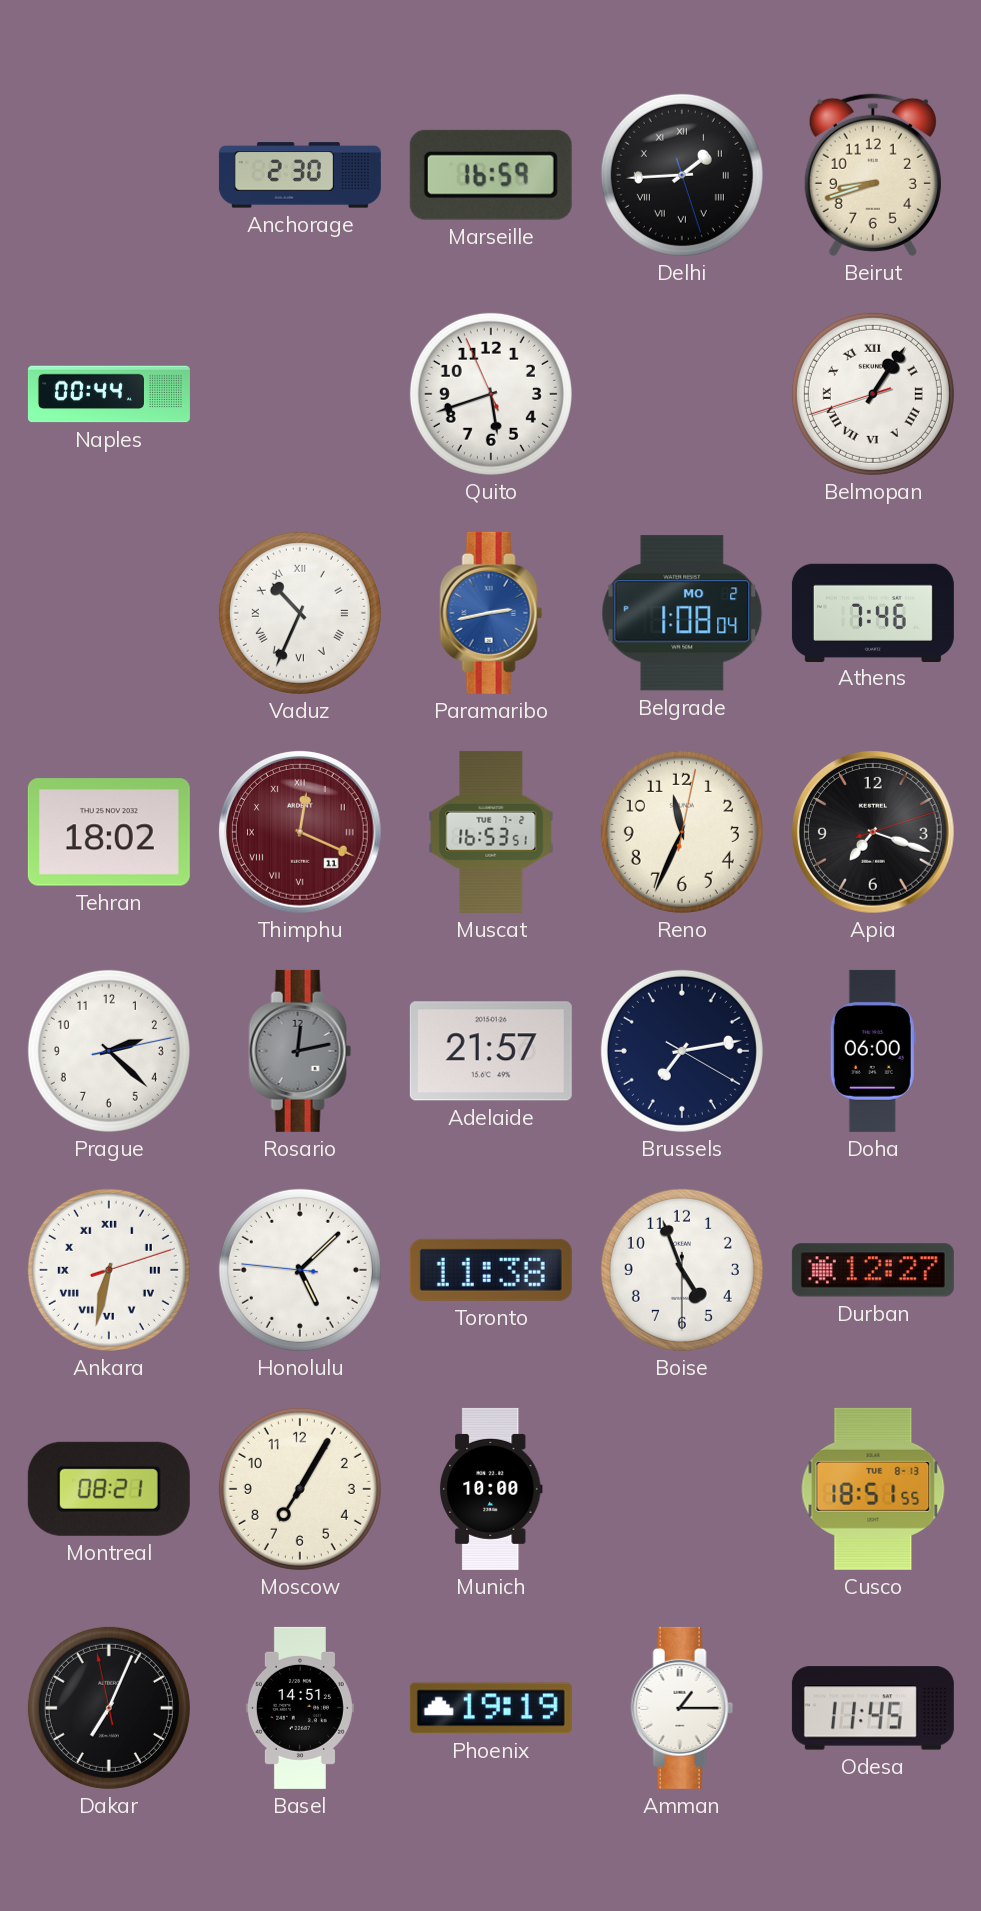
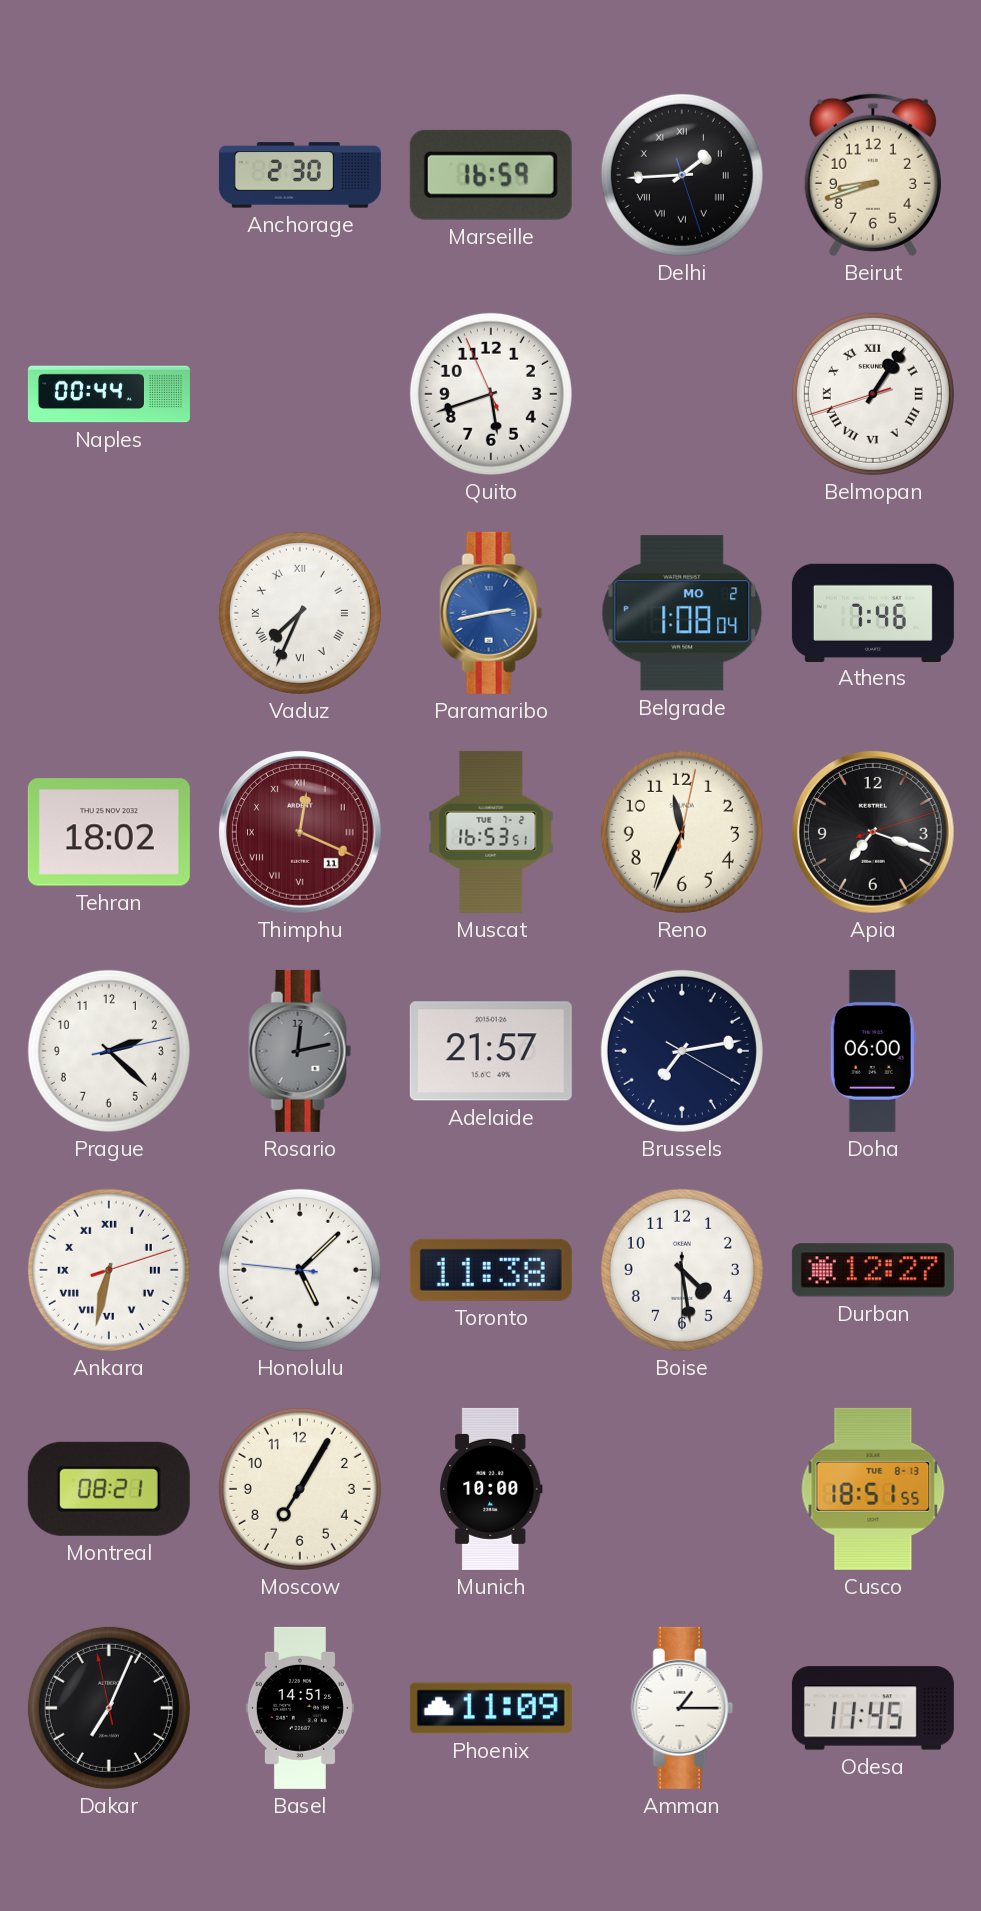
Vaduz: 10:34 -> 7:34 (300, 613)
Boise: 4:56 -> 4:28 (682, 1270)
Phoenix: 19:19 -> 11:09 (491, 1708)
